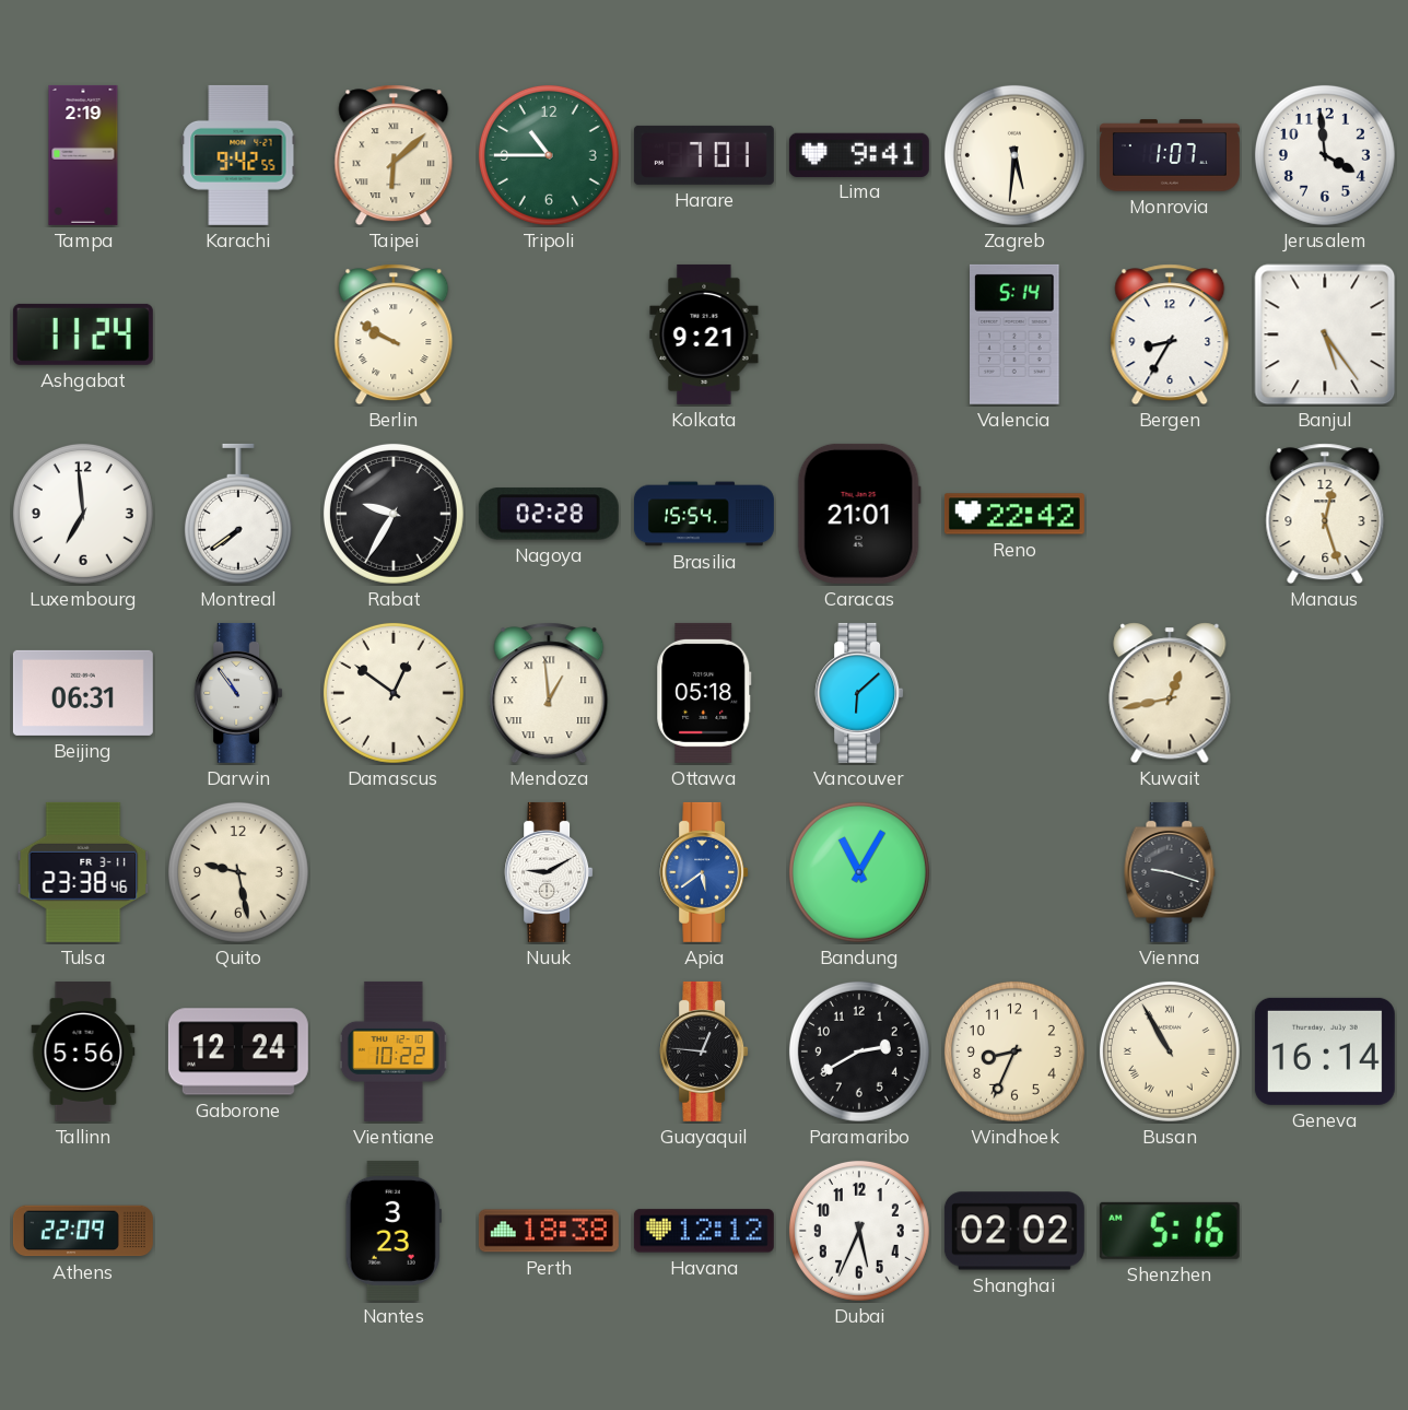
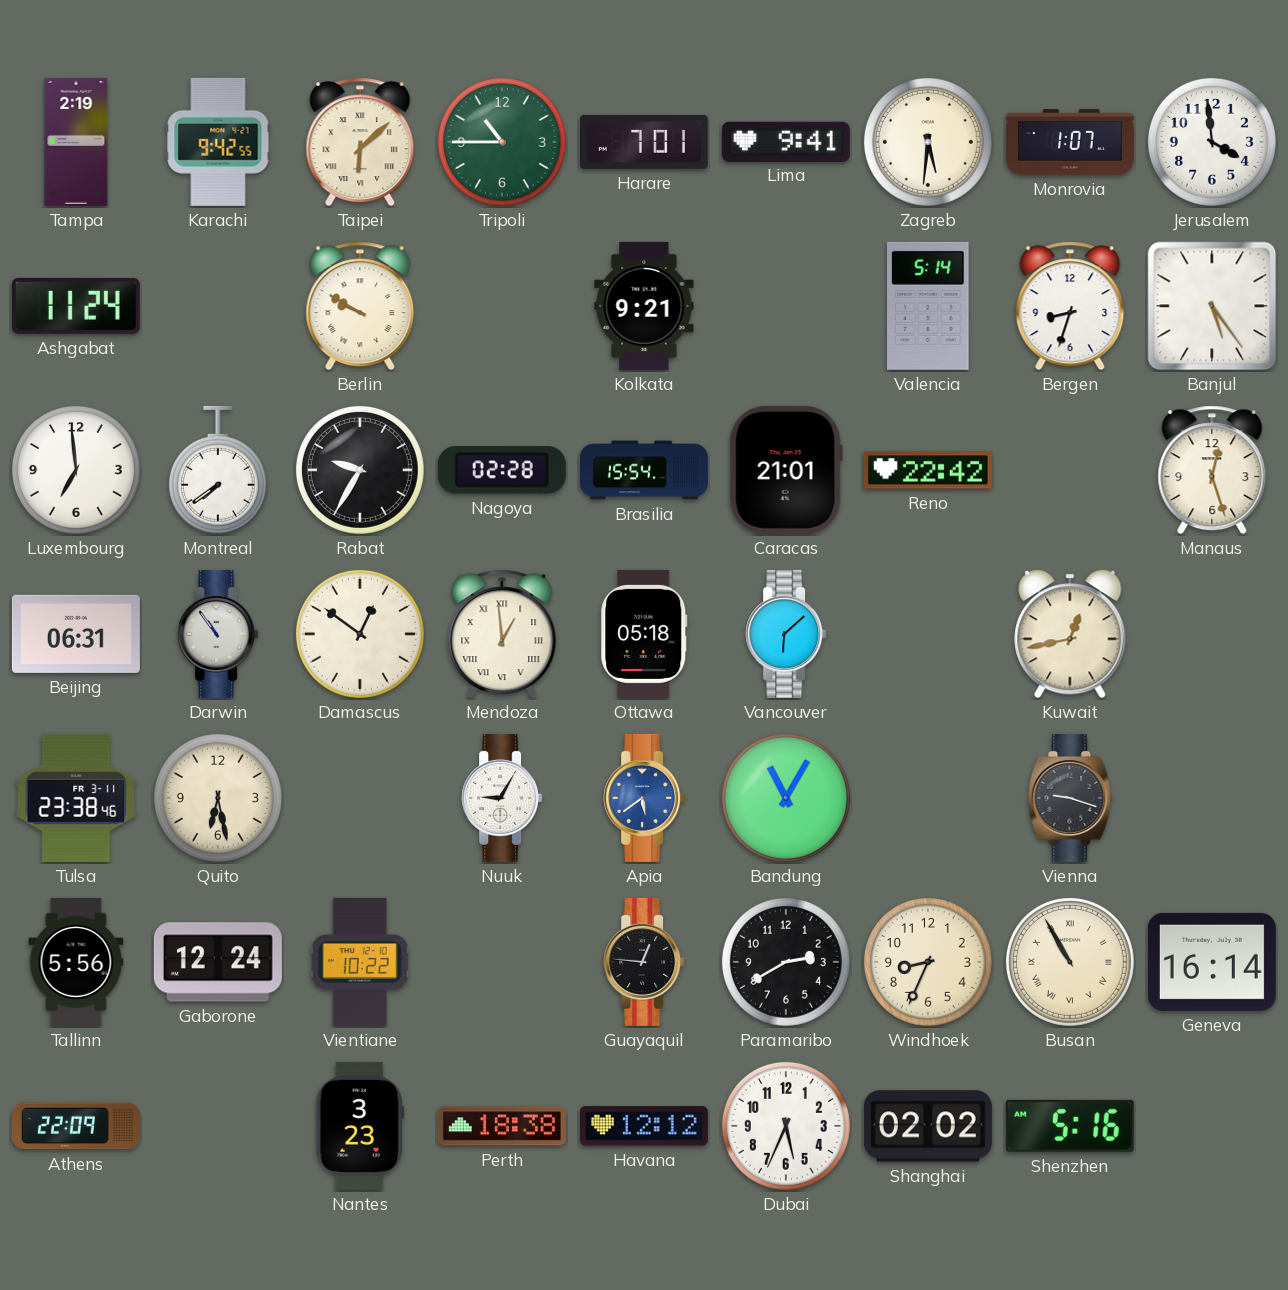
Bergen: 8:35 -> 8:33 (1070, 306)
Quito: 9:28 -> 6:28 (218, 798)
Nuuk: 9:10 -> 9:05 (502, 798)
